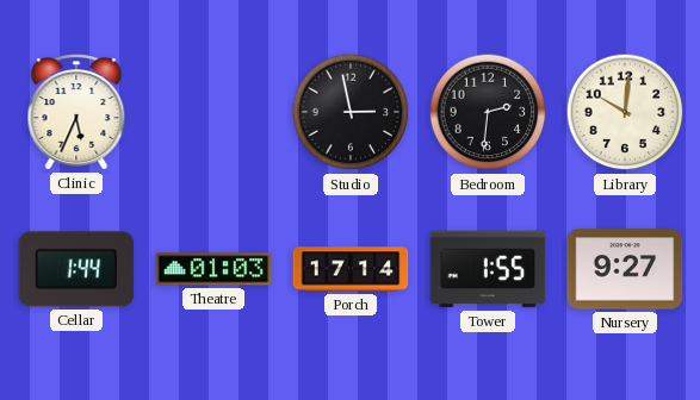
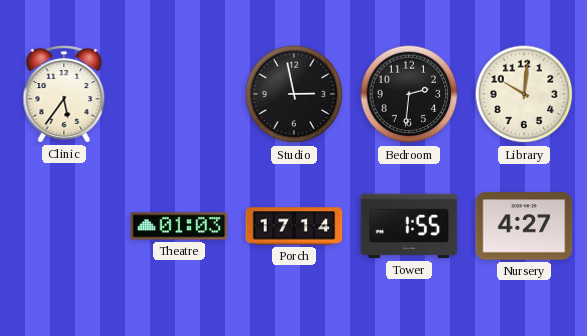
Clinic: 5:34 -> 5:36 (64, 94)
Cellar: 1:44 -> none (76, 269)
Nursery: 9:27 -> 4:27 (524, 226)
